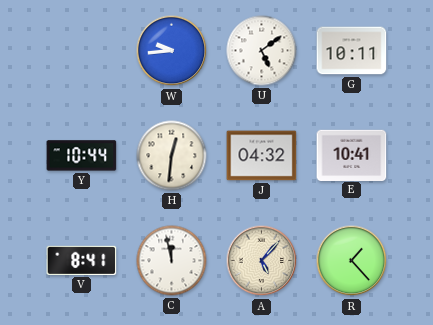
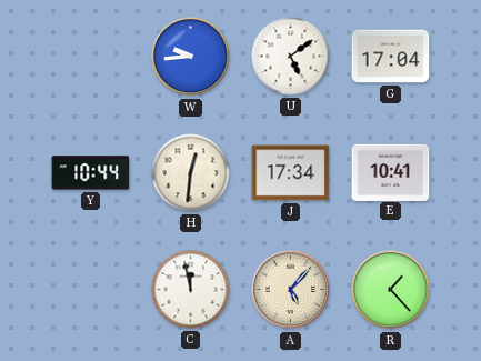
G: 10:11 -> 17:04 (391, 57)
J: 04:32 -> 17:34 (291, 173)
V: 8:41 -> none (82, 260)
